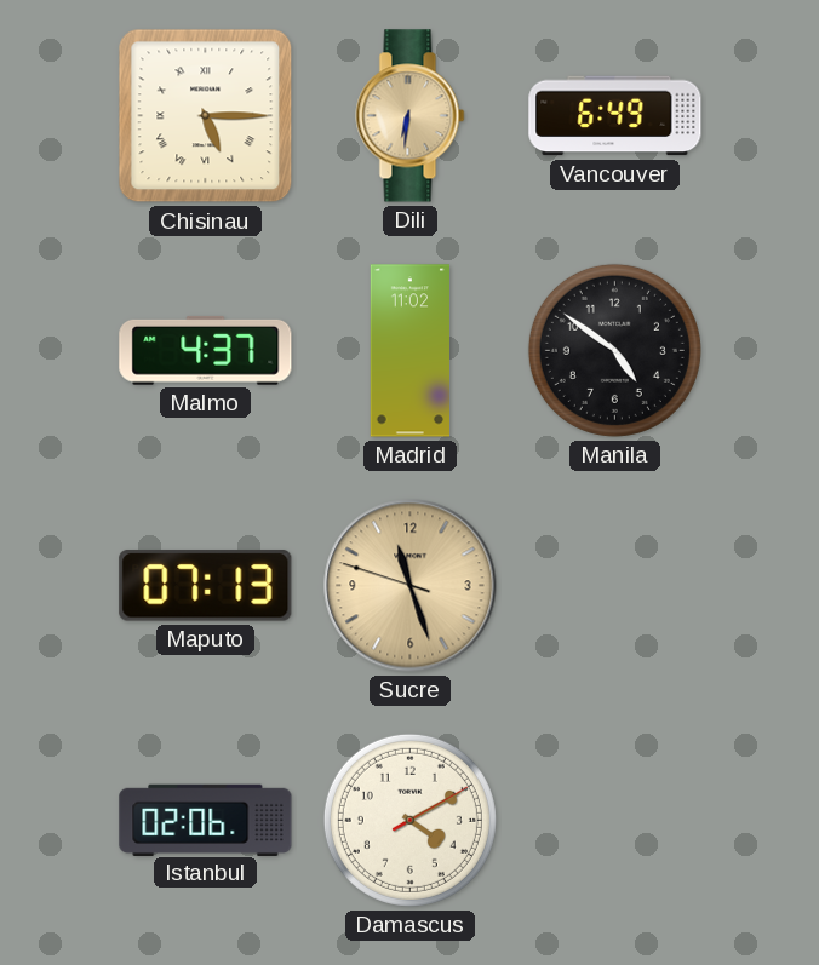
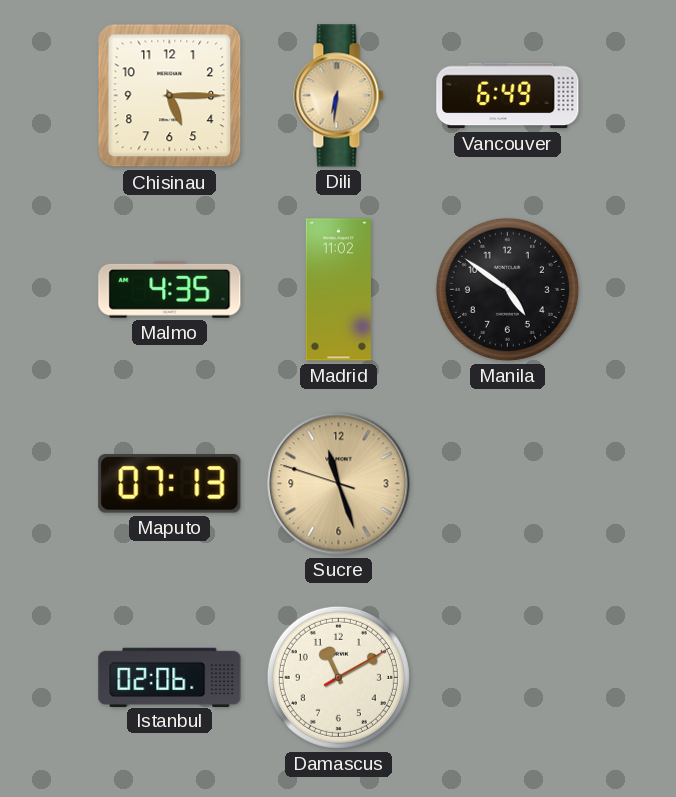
Chisinau numerals: Roman -> Arabic (170, 96)
Malmo: 4:37 -> 4:35 (170, 289)
Damascus: 4:10 -> 11:10 (338, 677)
